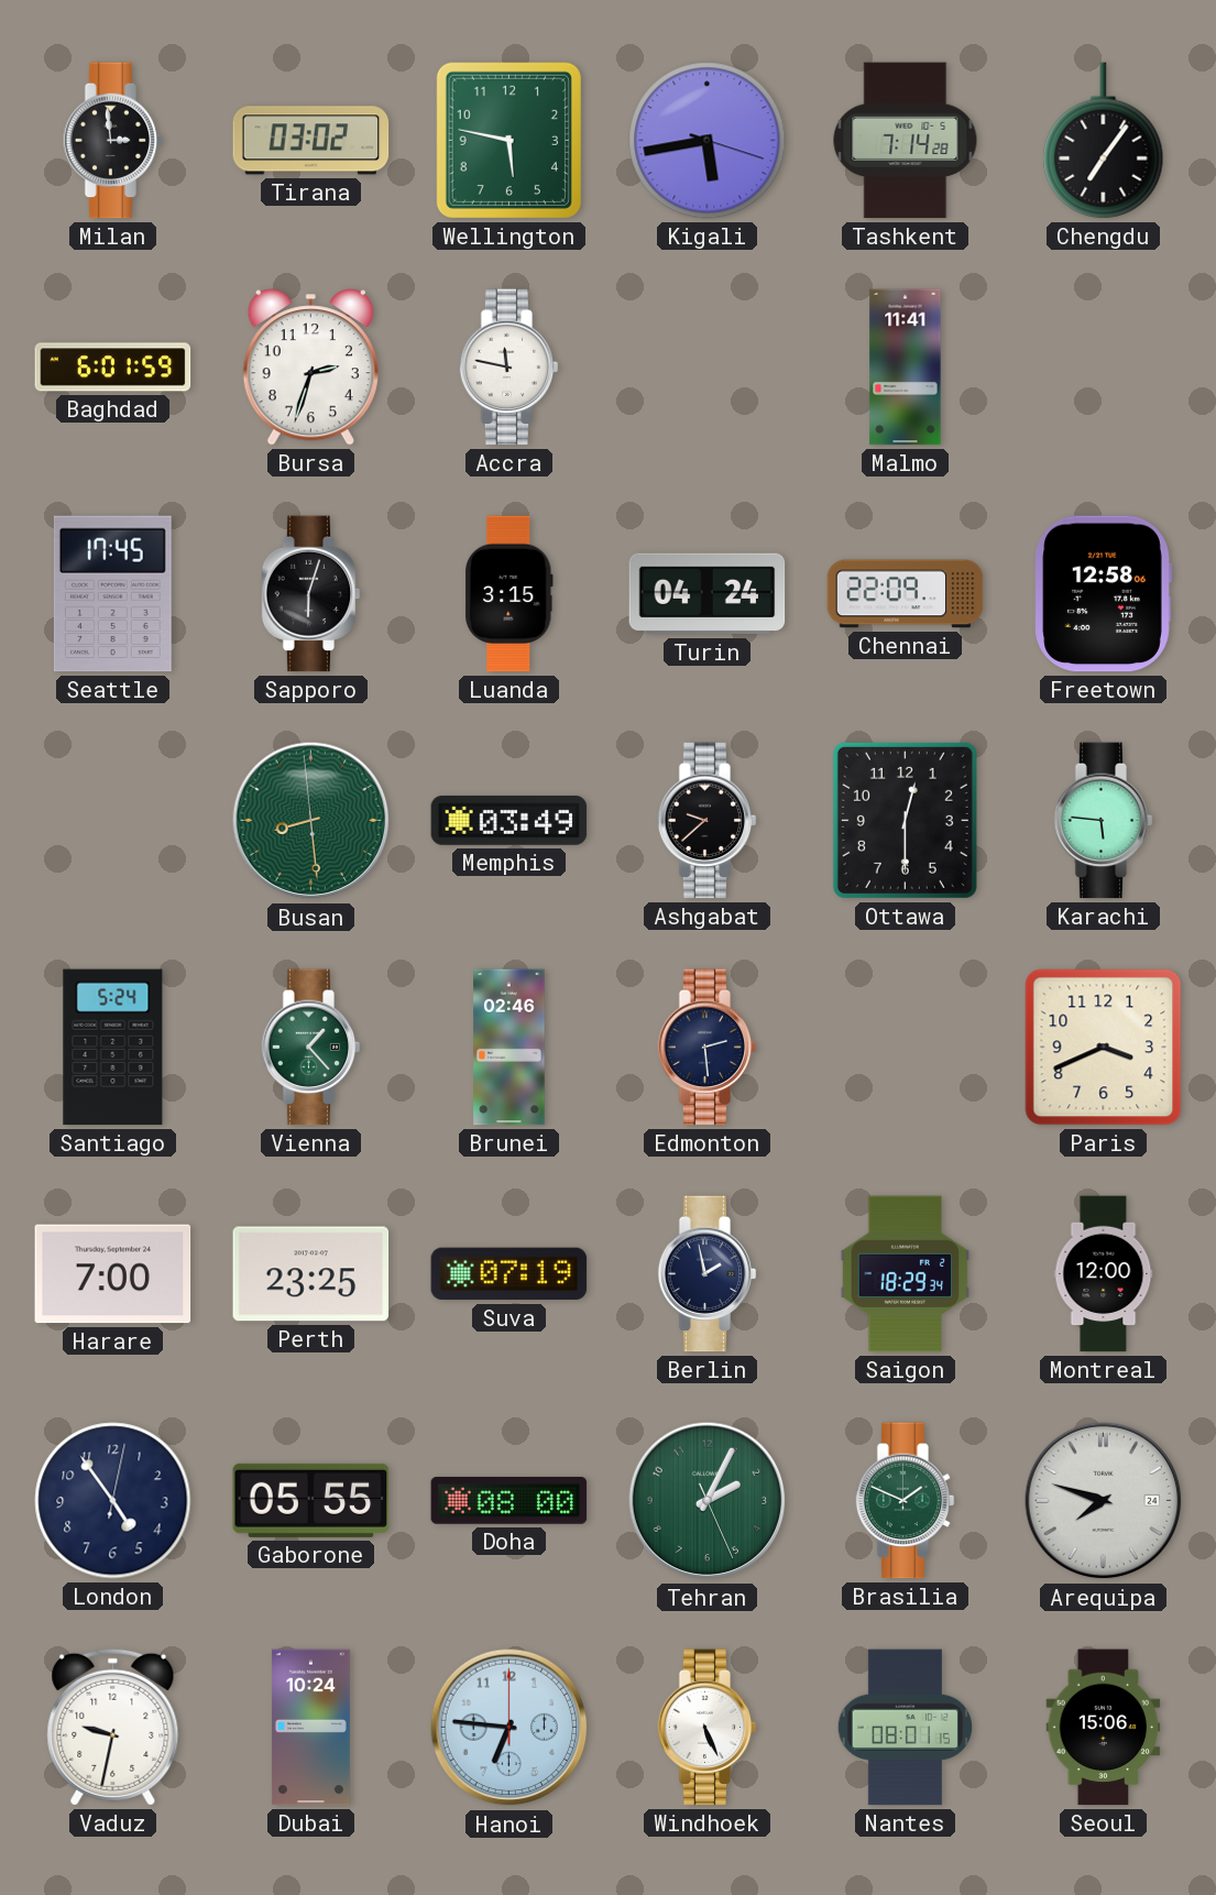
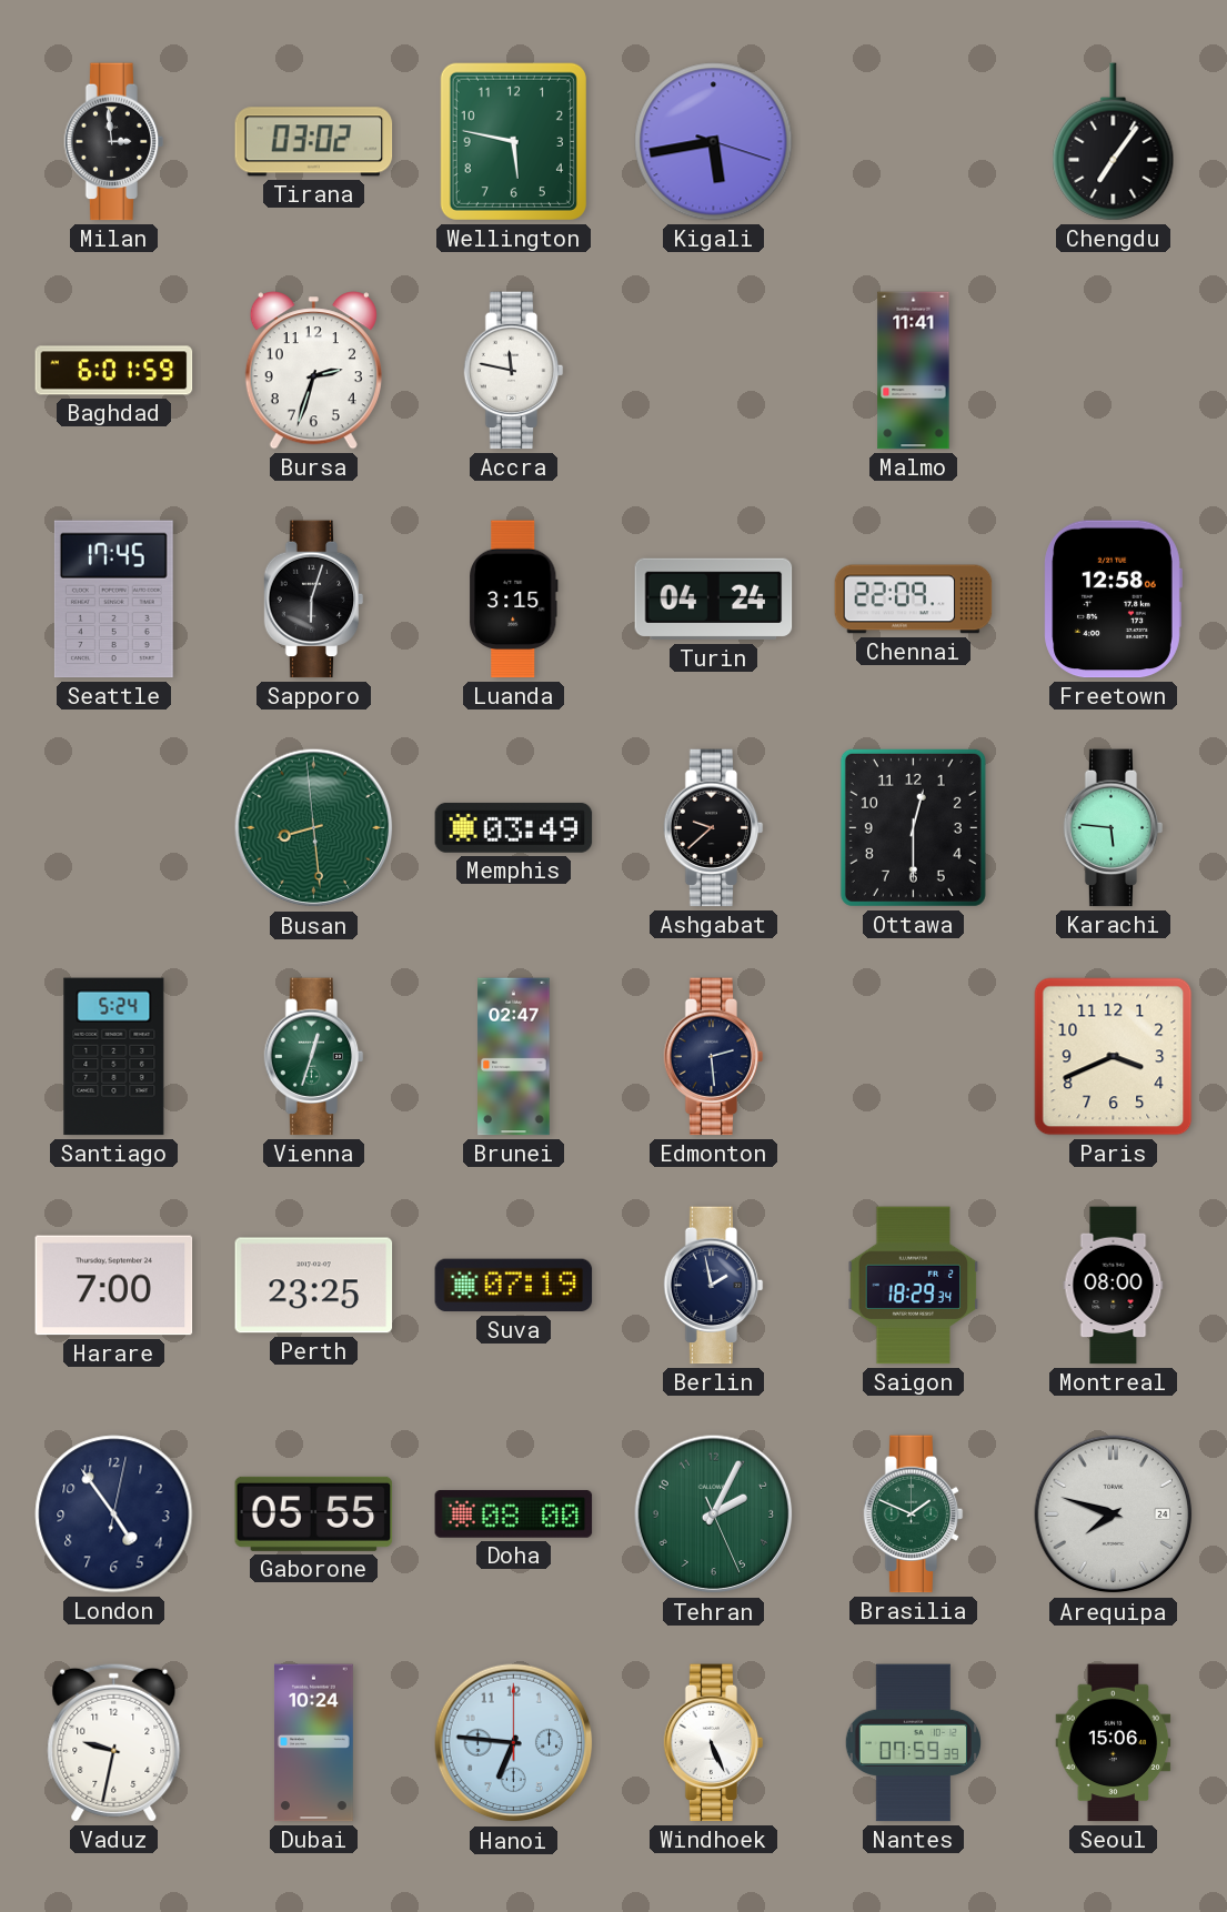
Tashkent: 7:14 -> none (906, 141)
Vienna: 1:23 -> 12:33 (314, 1057)
Brunei: 02:46 -> 02:47 (514, 1057)
Montreal: 12:00 -> 08:00 (1114, 1286)
Nantes: 08:01 -> 07:59 (913, 1743)
